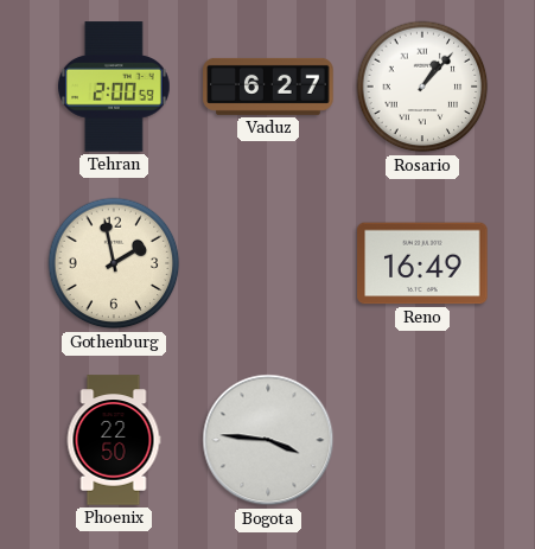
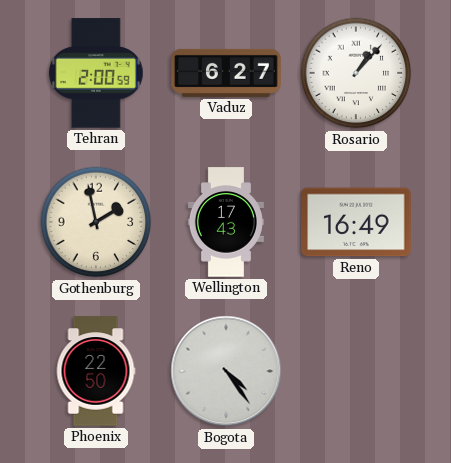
Wellington: none -> 17:43 (226, 222)
Bogota: 3:46 -> 4:24 (226, 371)
